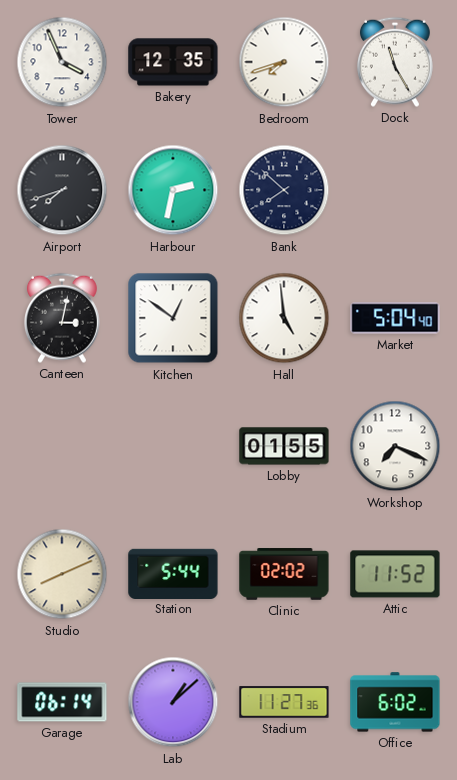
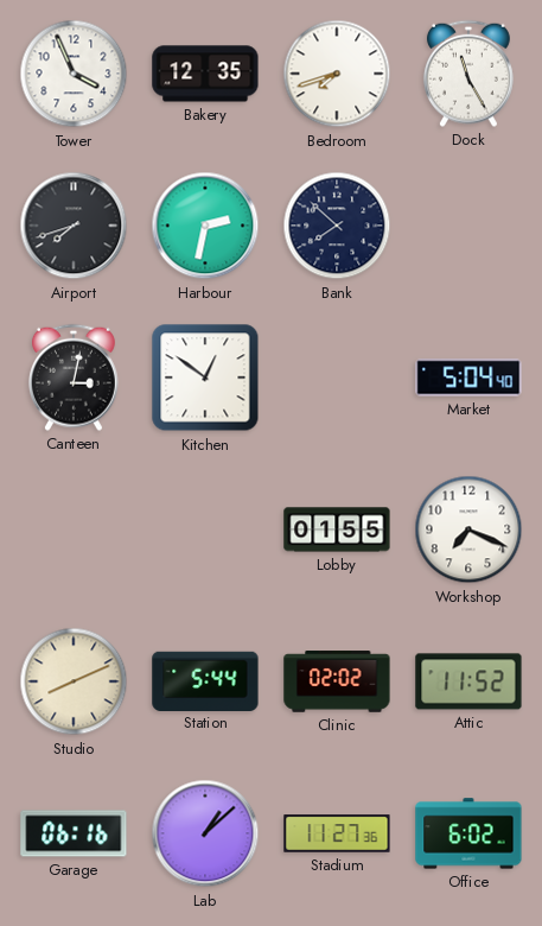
Hall: 4:59 -> none (284, 318)
Garage: 06:14 -> 06:16 (74, 833)
